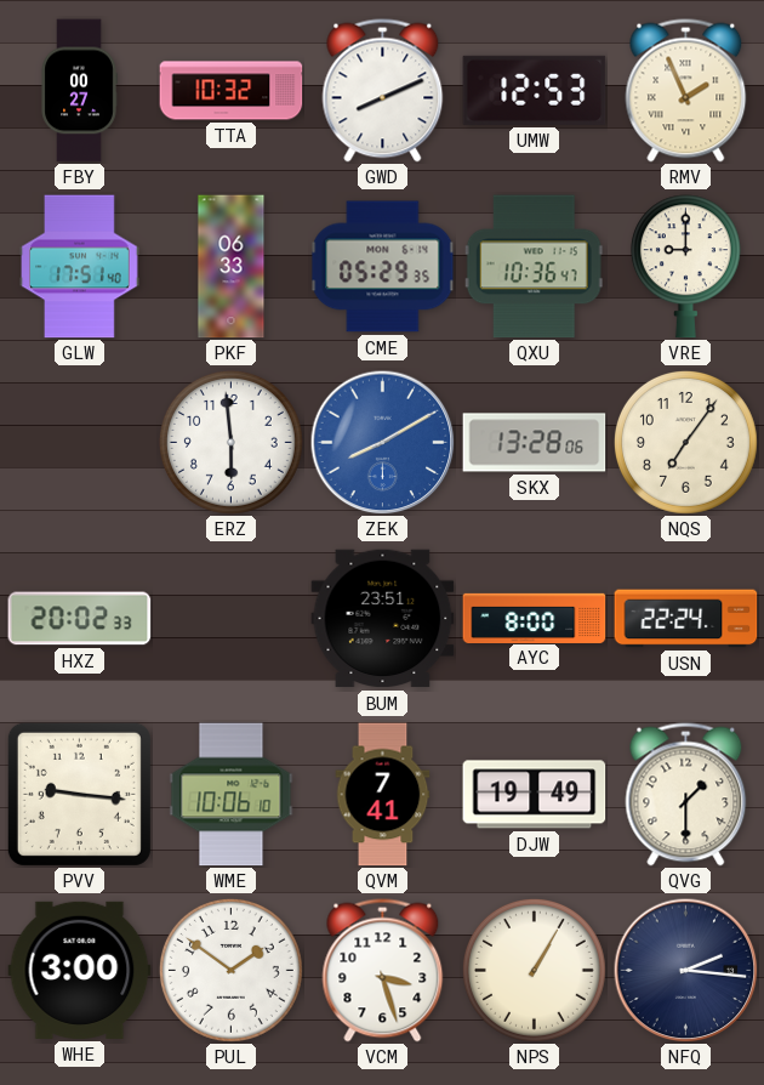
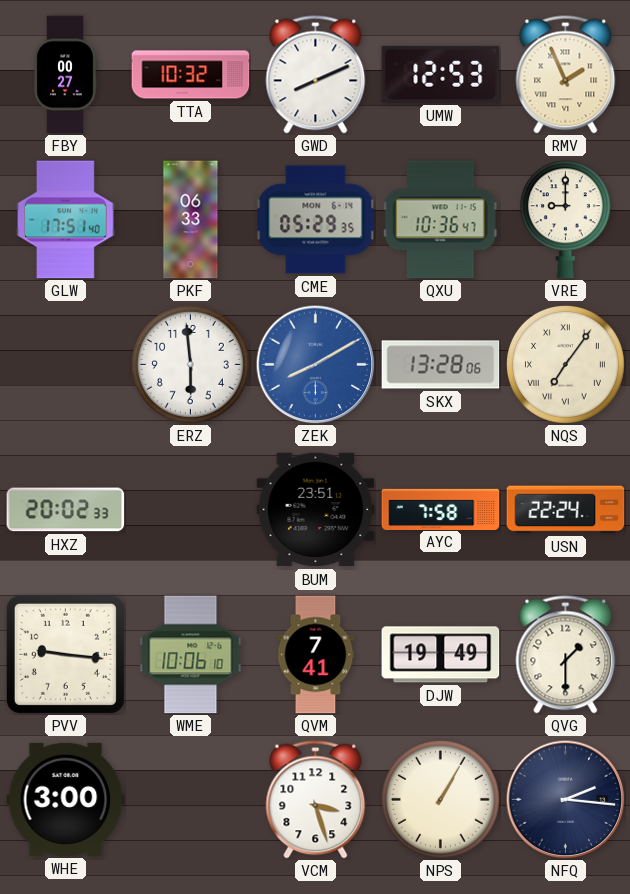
NQS numerals: Arabic -> Roman (565, 364)
AYC: 8:00 -> 7:58 (441, 509)
PUL: 1:51 -> none (230, 970)
